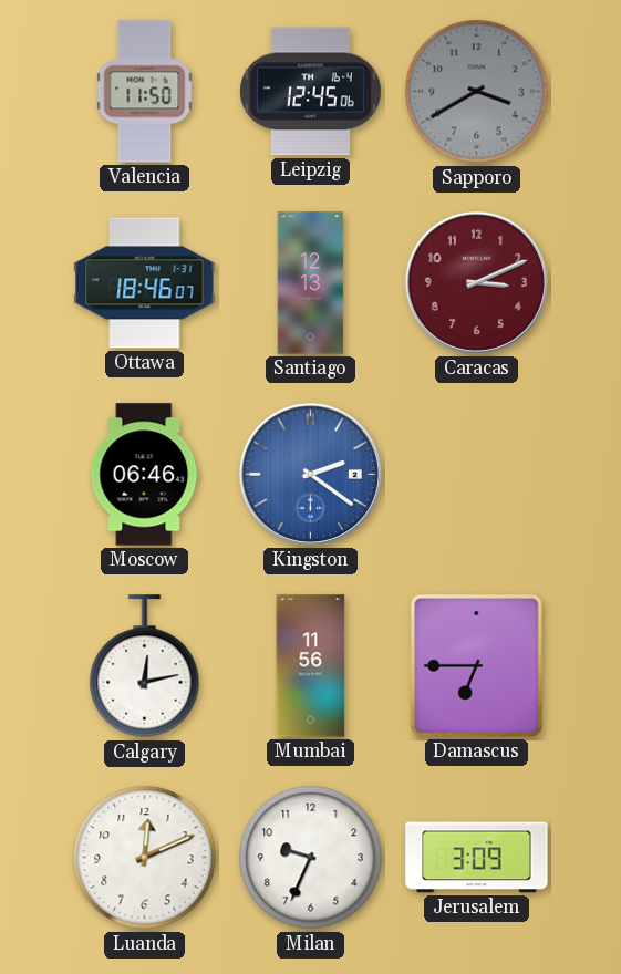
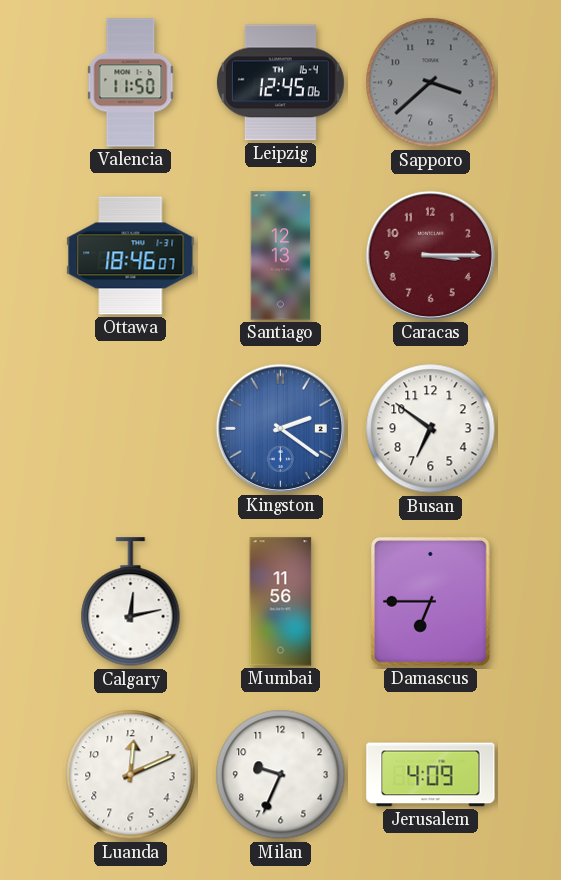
Sapporo: 3:40 -> 3:38 (431, 83)
Caracas: 3:11 -> 3:15 (430, 255)
Moscow: 06:46 -> none (145, 475)
Busan: none -> 6:51 (431, 429)
Jerusalem: 3:09 -> 4:09 (431, 775)
